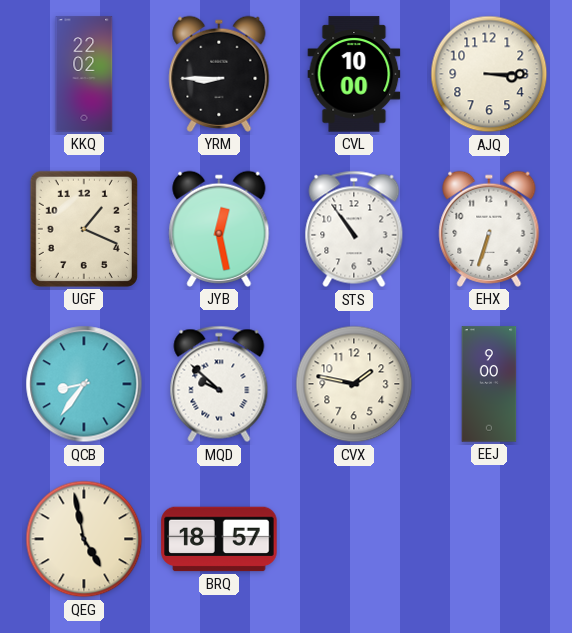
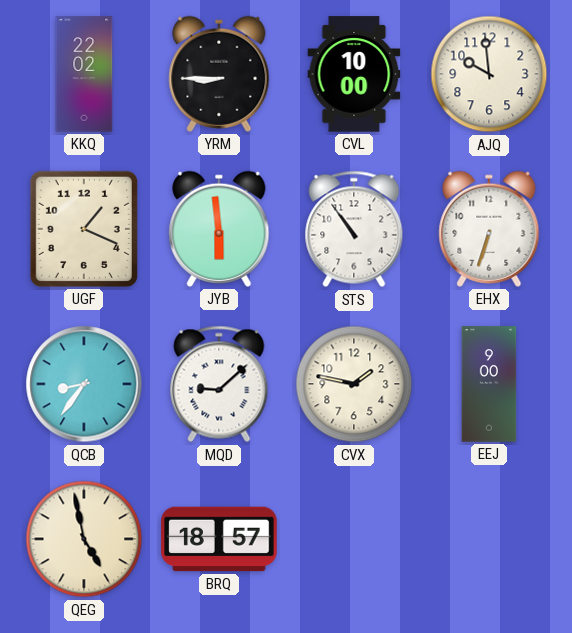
AJQ: 3:15 -> 9:59 (489, 74)
JYB: 12:28 -> 5:59 (219, 229)
MQD: 9:52 -> 9:08 (219, 384)
